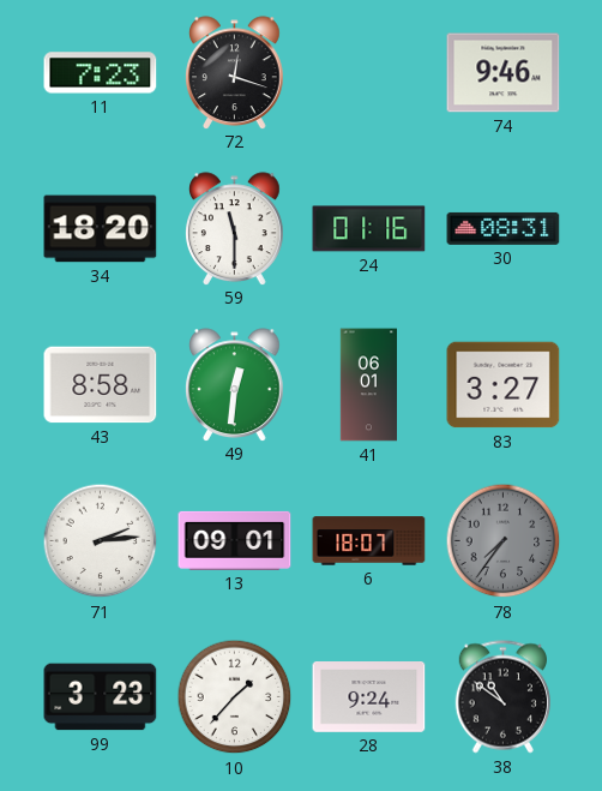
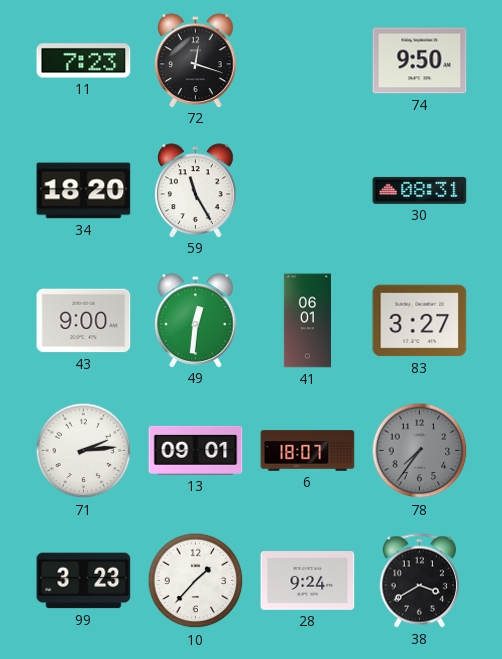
74: 9:46 -> 9:50 (420, 61)
59: 11:30 -> 11:25 (196, 190)
24: 01:16 -> none (369, 229)
43: 8:58 -> 9:00 (84, 321)
38: 10:51 -> 3:40 (419, 581)
